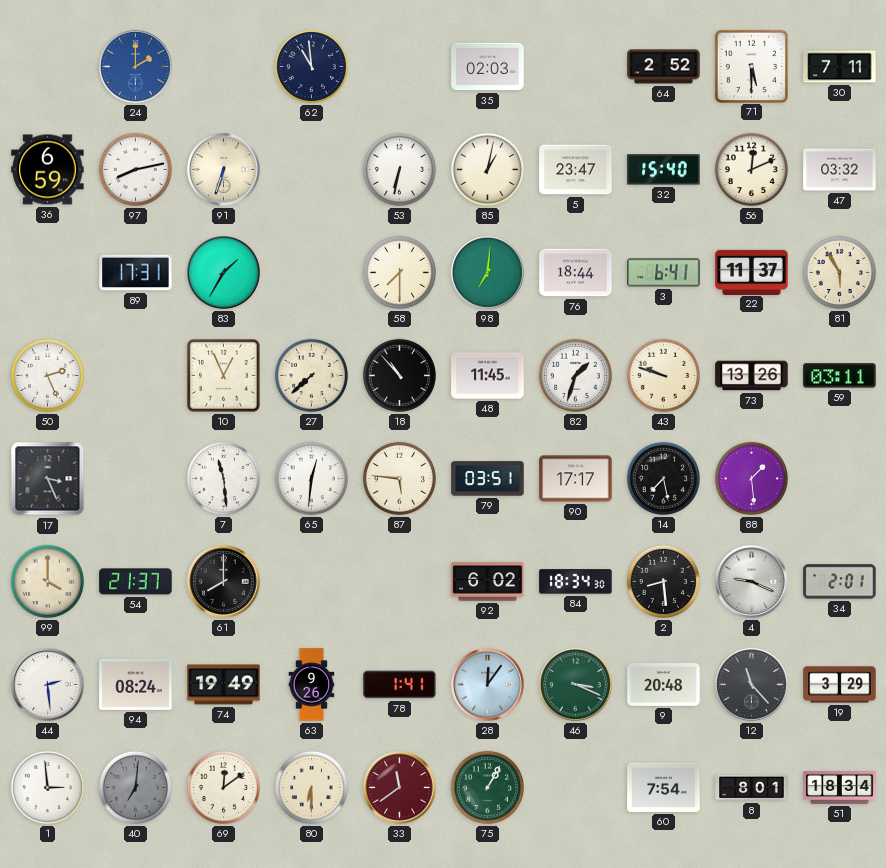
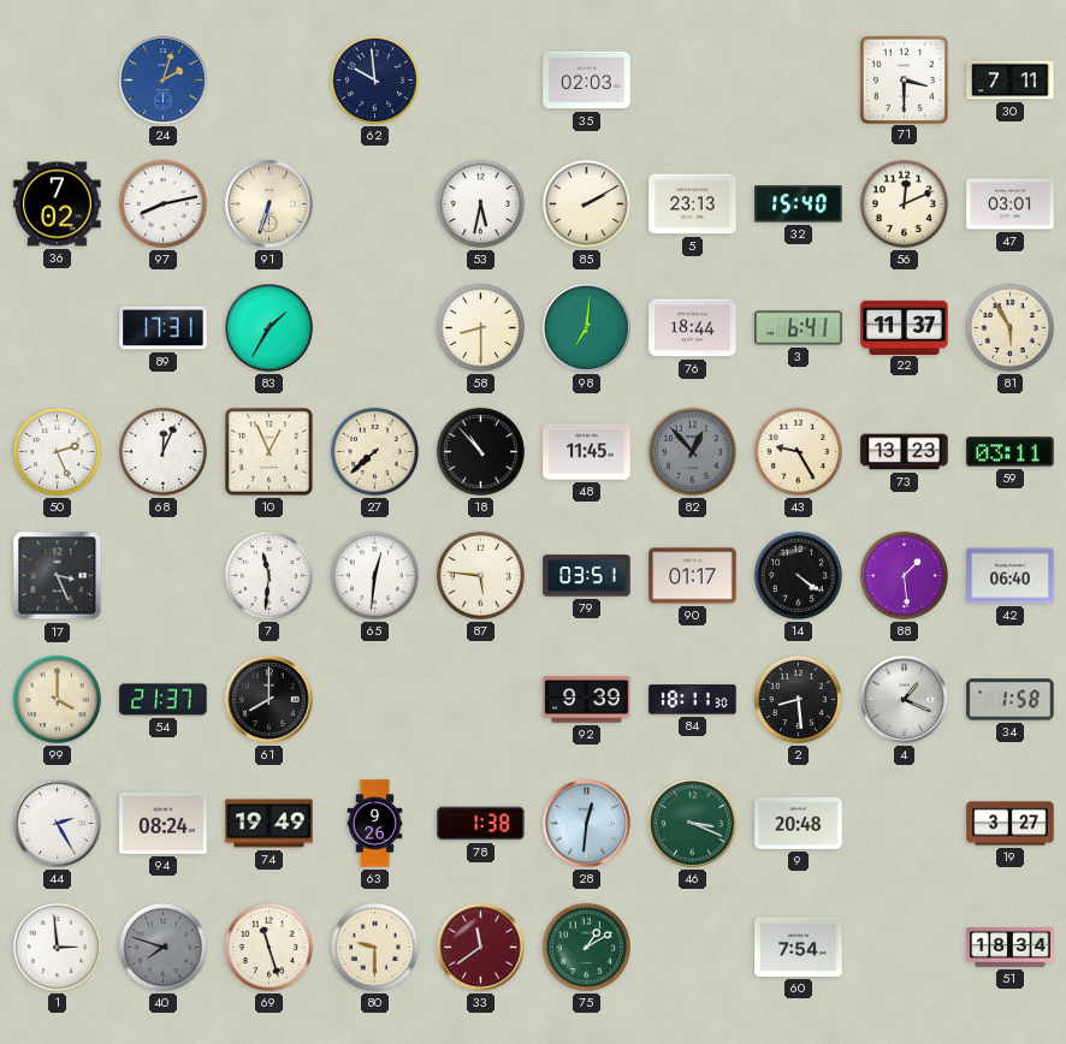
24: 2:00 -> 2:03 (164, 81)
62: 10:59 -> 9:59 (374, 79)
64: 2:52 -> none (664, 67)
71: 5:30 -> 3:30 (904, 79)
36: 6:59 -> 7:02 (58, 204)
53: 6:32 -> 5:32 (480, 203)
85: 1:02 -> 2:10 (586, 203)
5: 23:47 -> 23:13 (693, 204)
47: 03:32 -> 03:01 (1011, 204)
58: 7:30 -> 8:30 (480, 327)
68: none -> 12:04 (162, 451)
82: 1:33 -> 12:53 (692, 451)
82 dial: white -> grey (692, 451)
43: 9:48 -> 9:25 (798, 451)
73: 13:26 -> 13:23 (905, 452)
7: 11:29 -> 11:31 (268, 575)
90: 17:17 -> 01:17 (693, 576)
14: 7:28 -> 4:21 (798, 575)
42: none -> 06:40 (1011, 576)
92: 6:02 -> 9:39 (587, 700)
84: 18:34 -> 18:11 (693, 700)
4: 9:19 -> 1:19 (905, 700)
34: 2:01 -> 1:58 (1011, 700)
44: 2:29 -> 2:25 (58, 824)
78: 1:41 -> 1:38 (481, 824)
28: 12:06 -> 12:31 (587, 824)
12: 11:23 -> none (752, 685)
19: 3:29 -> 3:27 (1011, 824)
40: 7:01 -> 7:48 (162, 947)
69: 12:09 -> 11:27 (268, 947)
80: 6:30 -> 9:30 (374, 947)
75: 1:05 -> 1:10 (586, 947)
8: 8:01 -> none (752, 788)
